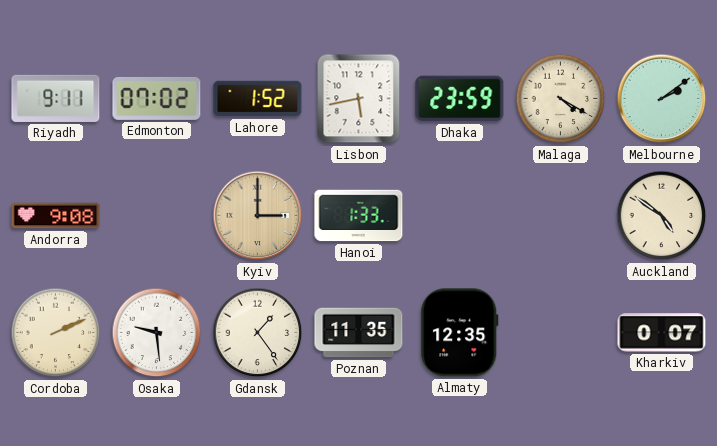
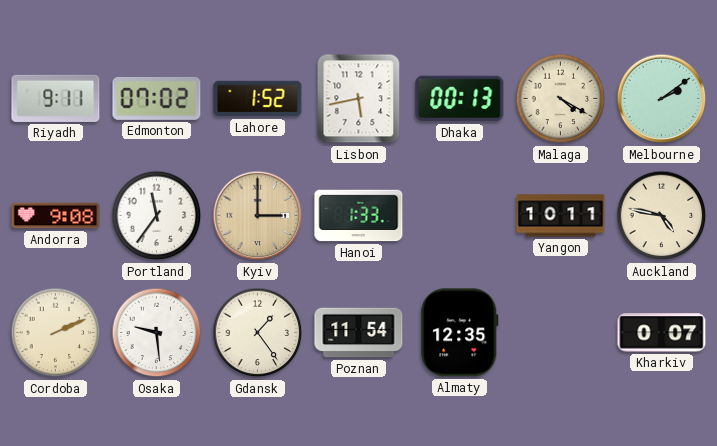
Dhaka: 23:59 -> 00:13 (460, 99)
Portland: none -> 11:36 (157, 216)
Yangon: none -> 10:11 (561, 216)
Auckland: 4:51 -> 4:47 (662, 216)
Poznan: 11:35 -> 11:54 (359, 333)
